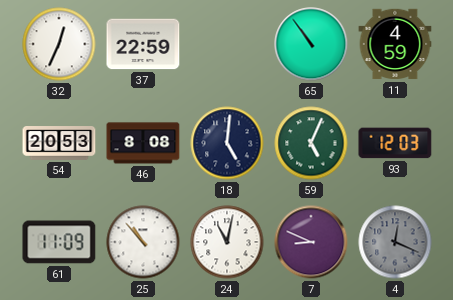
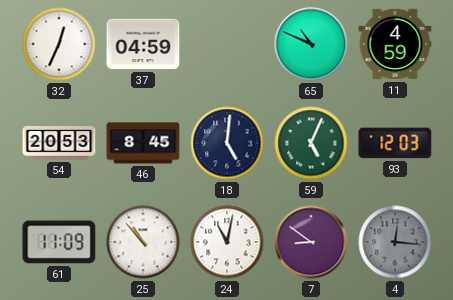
37: 22:59 -> 04:59 (143, 44)
65: 10:54 -> 10:49 (311, 44)
46: 8:08 -> 8:45 (143, 143)
7: 8:49 -> 8:51 (311, 242)
4: 12:19 -> 12:16 (395, 242)
